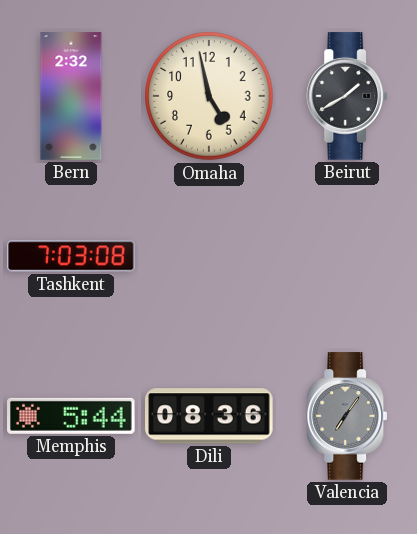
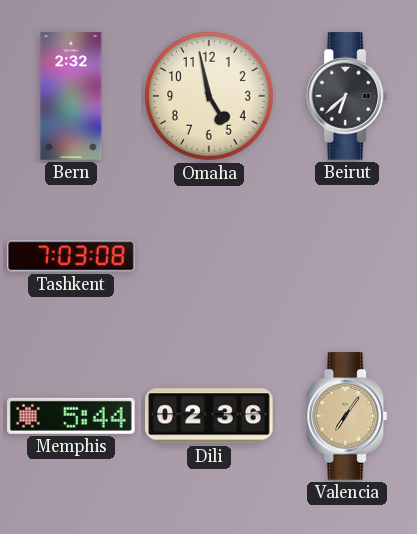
Beirut: 1:40 -> 6:38 (346, 96)
Dili: 08:36 -> 02:36 (209, 416)
Valencia dial: grey -> champagne (346, 416)
